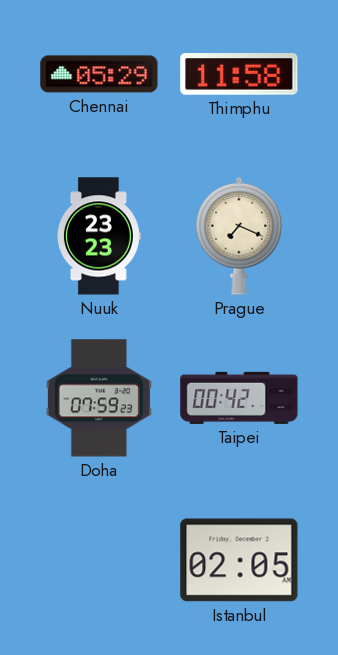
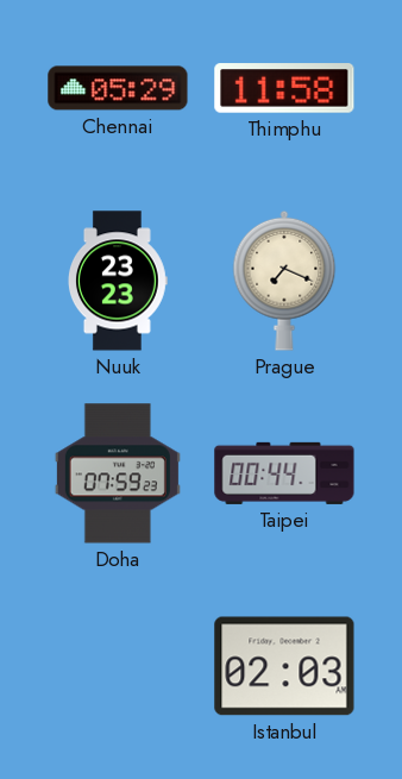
Taipei: 00:42 -> 00:44 (284, 473)
Istanbul: 02:05 -> 02:03 (284, 666)
